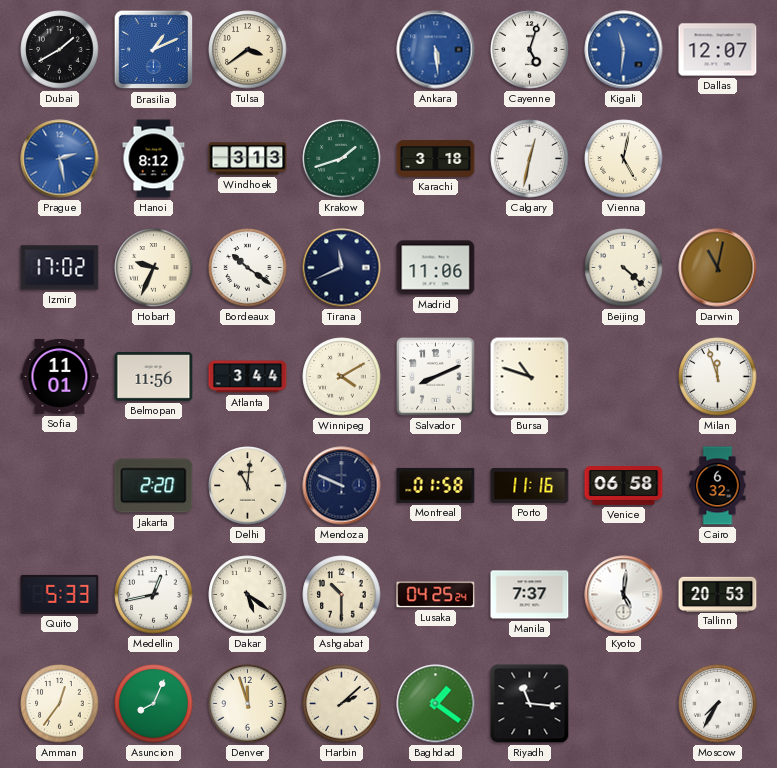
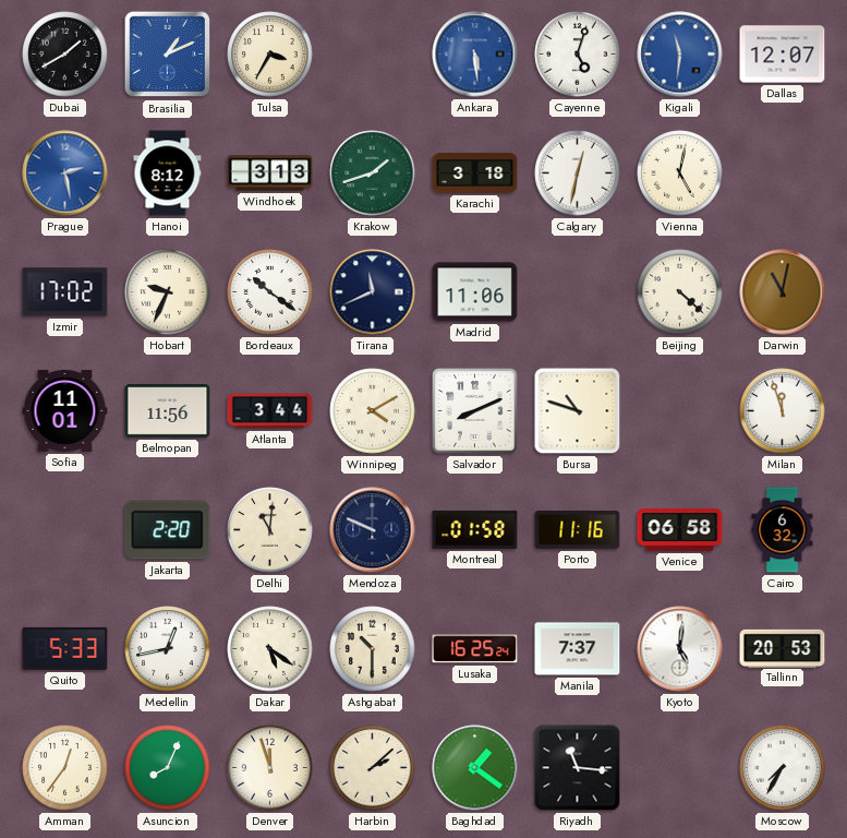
Tulsa: 3:39 -> 3:35 (270, 55)
Lusaka: 04:25 -> 16:25 (475, 649)
